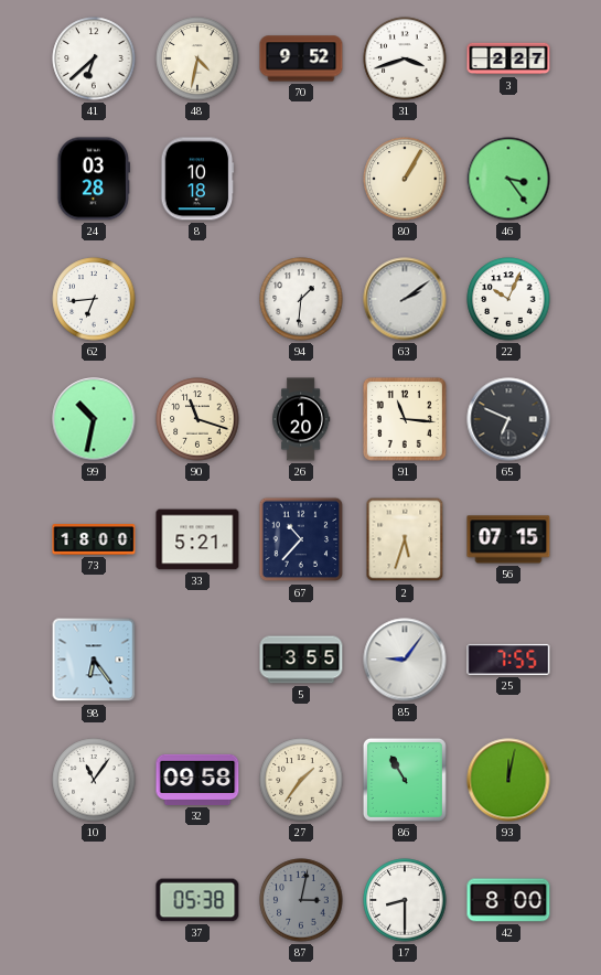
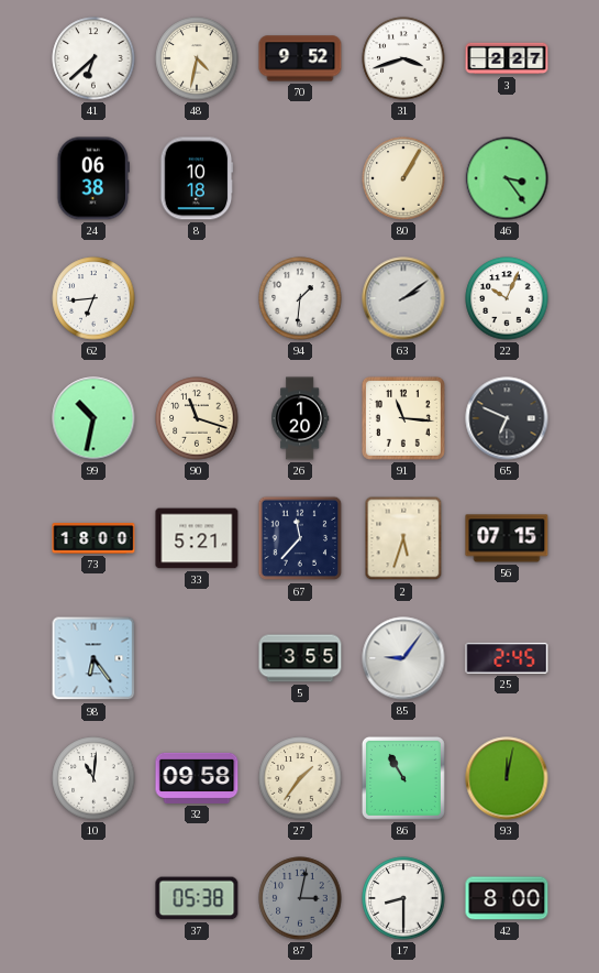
24: 03:28 -> 06:38 (92, 178)
67: 10:37 -> 11:37 (300, 538)
25: 7:55 -> 2:45 (507, 658)
10: 11:06 -> 11:01 (93, 778)
